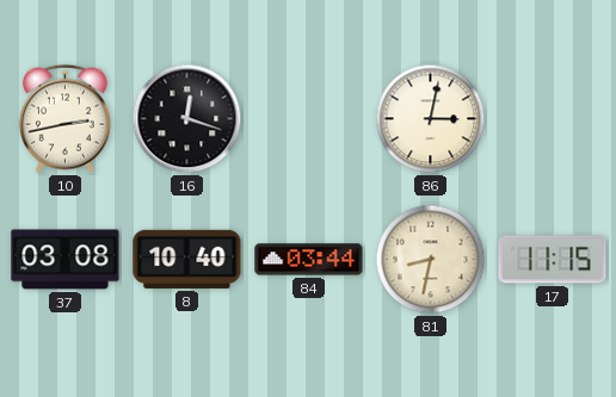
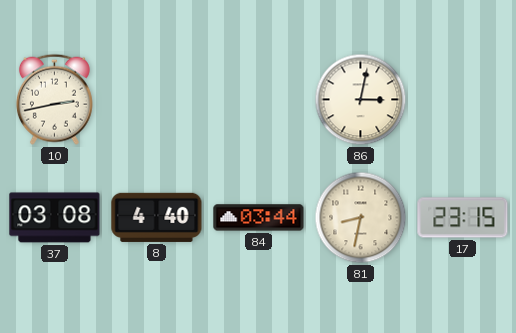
16: 12:18 -> none (187, 119)
8: 10:40 -> 4:40 (157, 217)
17: 11:15 -> 23:15 (463, 218)
